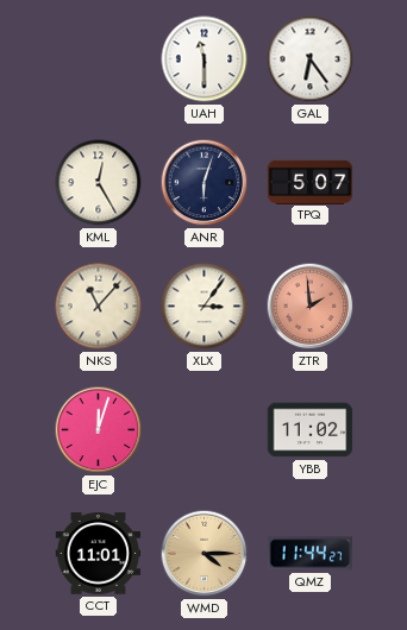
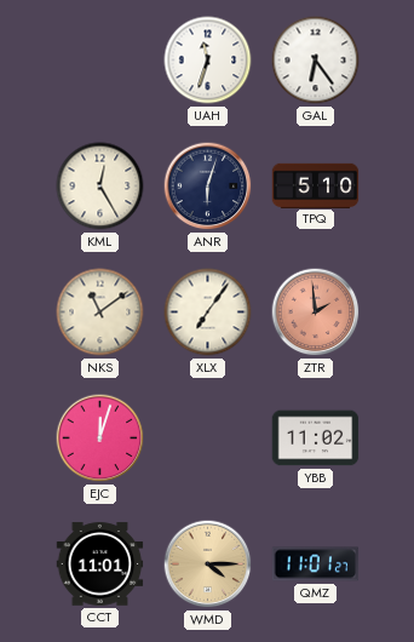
UAH: 11:30 -> 11:33 (208, 61)
TPQ: 5:07 -> 5:10 (316, 185)
NKS: 11:07 -> 11:09 (100, 313)
XLX: 3:06 -> 7:06 (208, 313)
QMZ: 11:44 -> 11:01 (316, 564)
